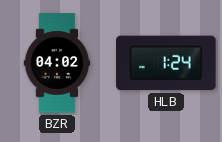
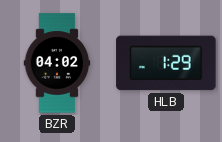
HLB: 1:24 -> 1:29 (166, 63)
